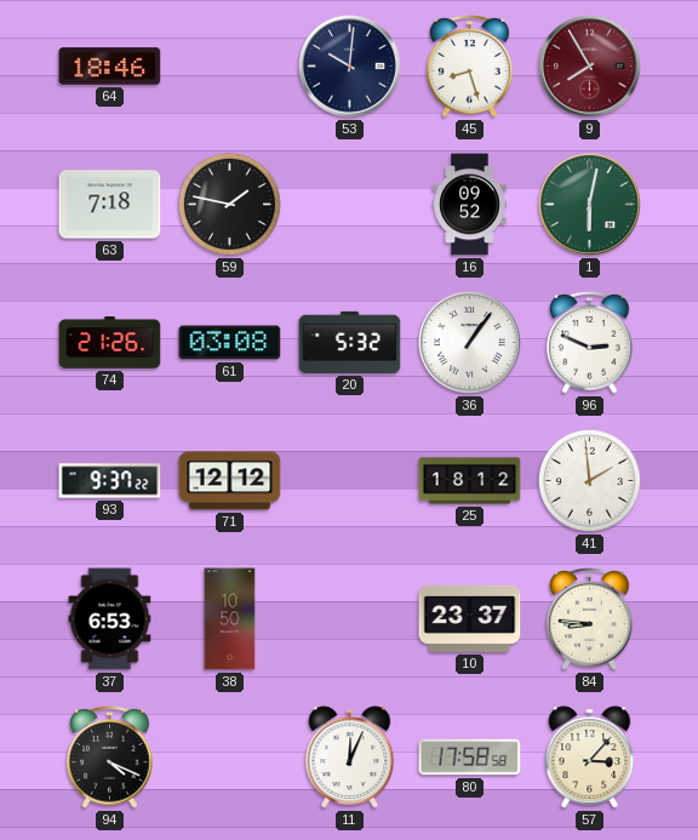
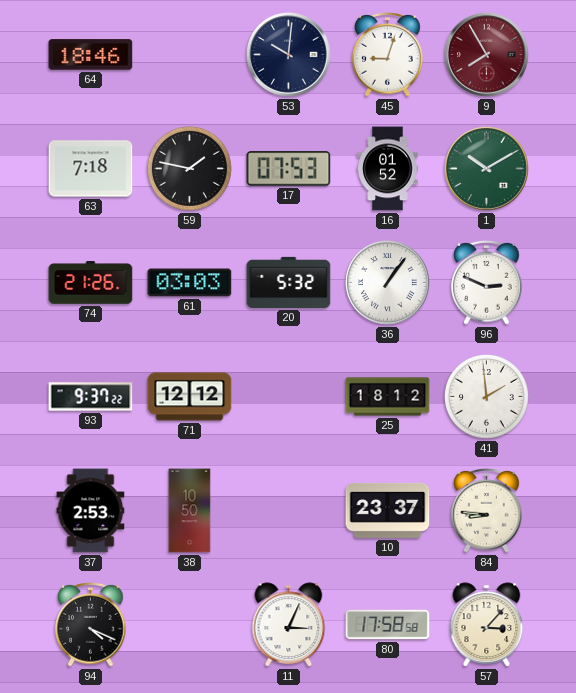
45: 8:27 -> 9:03 (388, 55)
17: none -> 07:53 (289, 169)
16: 09:52 -> 01:52 (388, 169)
1: 6:02 -> 10:10 (487, 169)
61: 03:08 -> 03:03 (190, 283)
37: 6:53 -> 2:53 (91, 511)
11: 12:04 -> 3:04 (289, 625)
